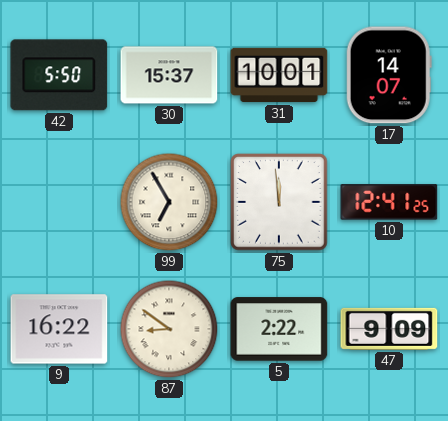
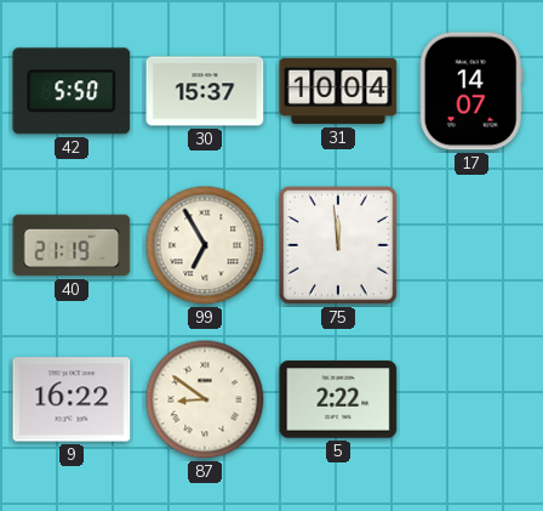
31: 10:01 -> 10:04 (338, 91)
40: none -> 21:19 (72, 245)
10: 12:41 -> none (389, 202)
47: 9:09 -> none (389, 329)
